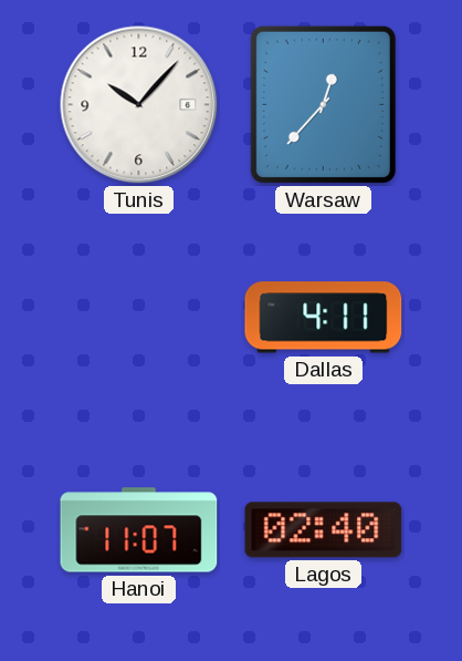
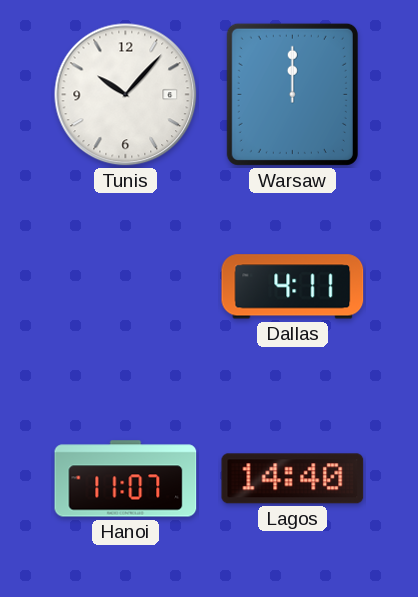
Warsaw: 12:37 -> 12:00 (292, 94)
Lagos: 02:40 -> 14:40 (293, 479)
